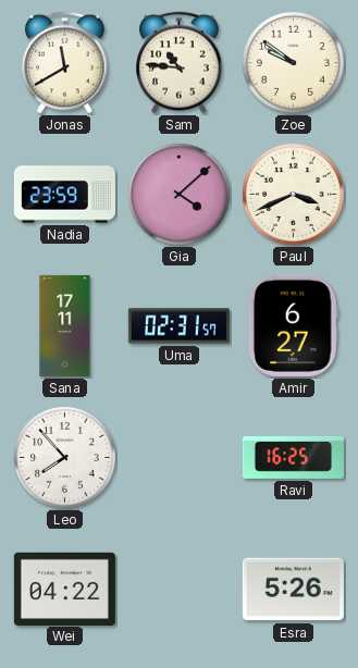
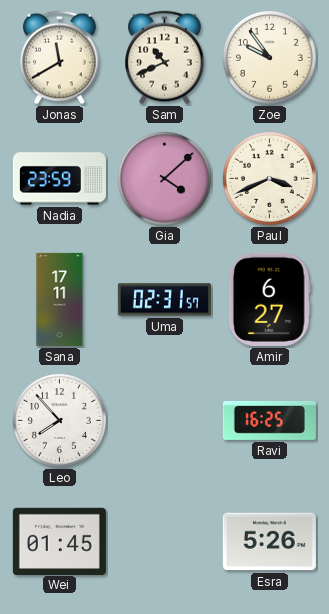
Sam: 10:46 -> 10:41 (165, 58)
Zoe: 9:51 -> 9:54 (269, 57)
Wei: 04:22 -> 01:45 (59, 541)
